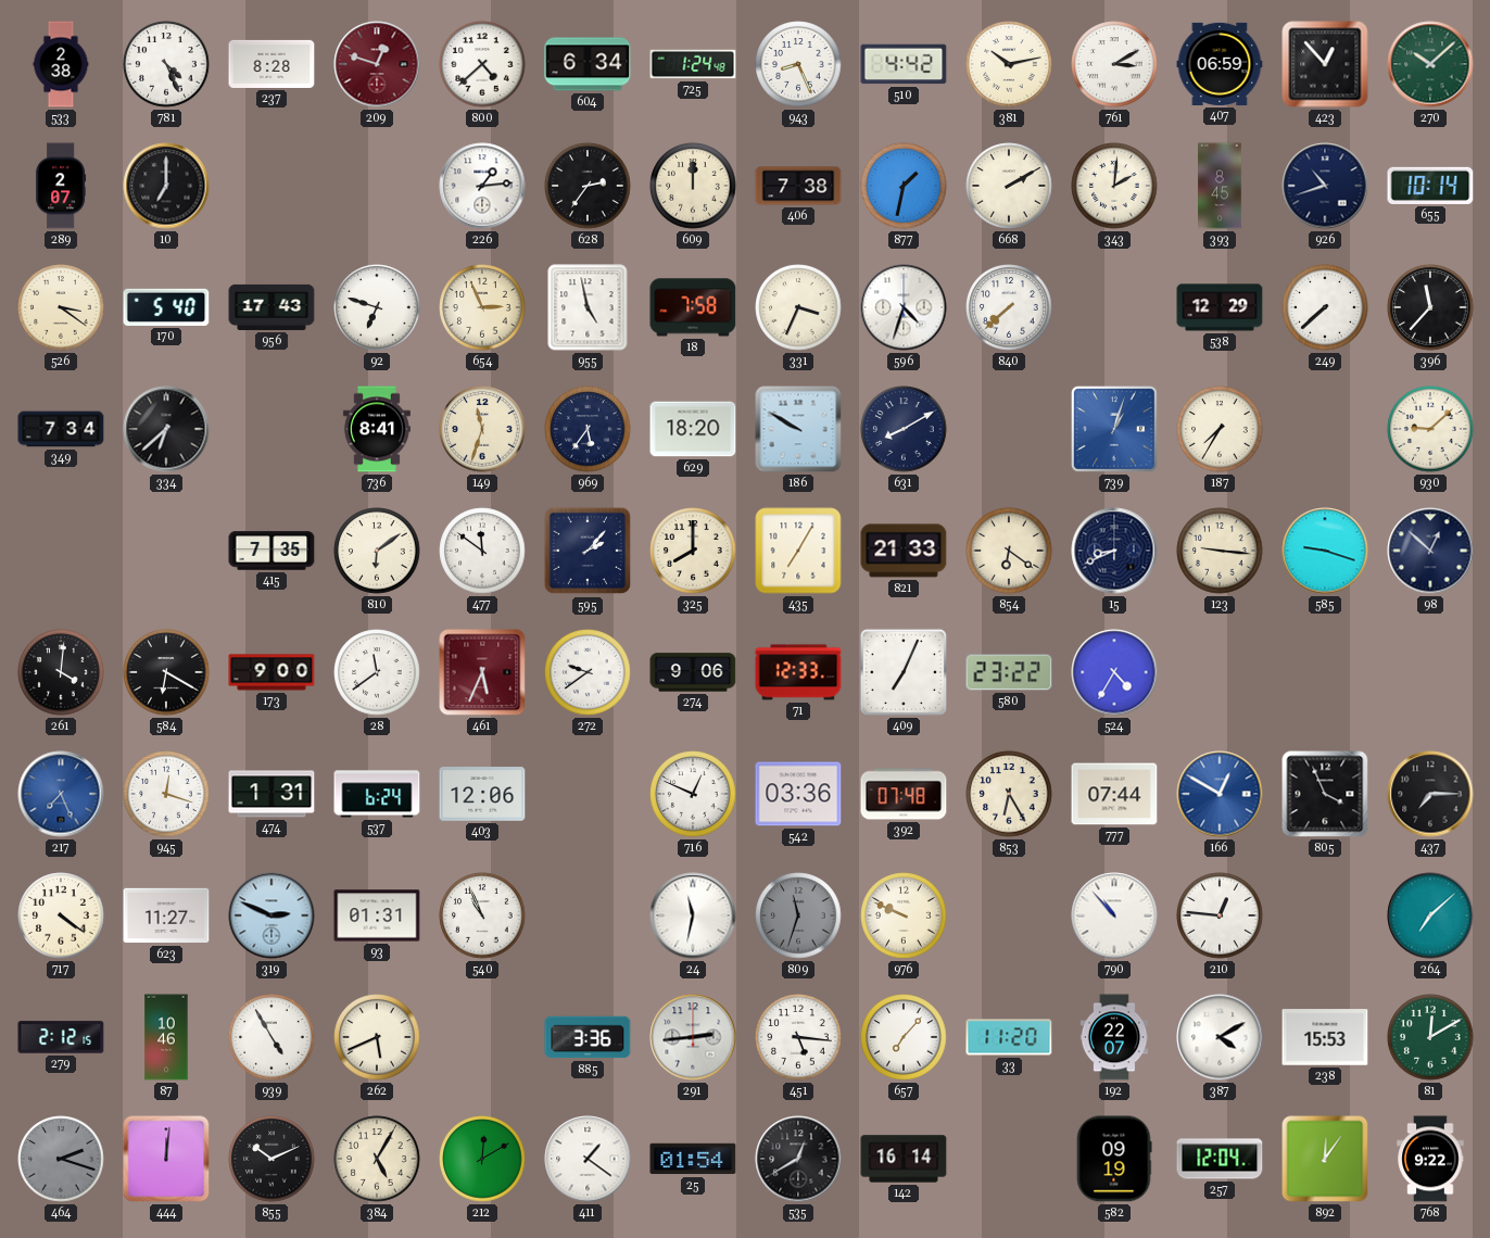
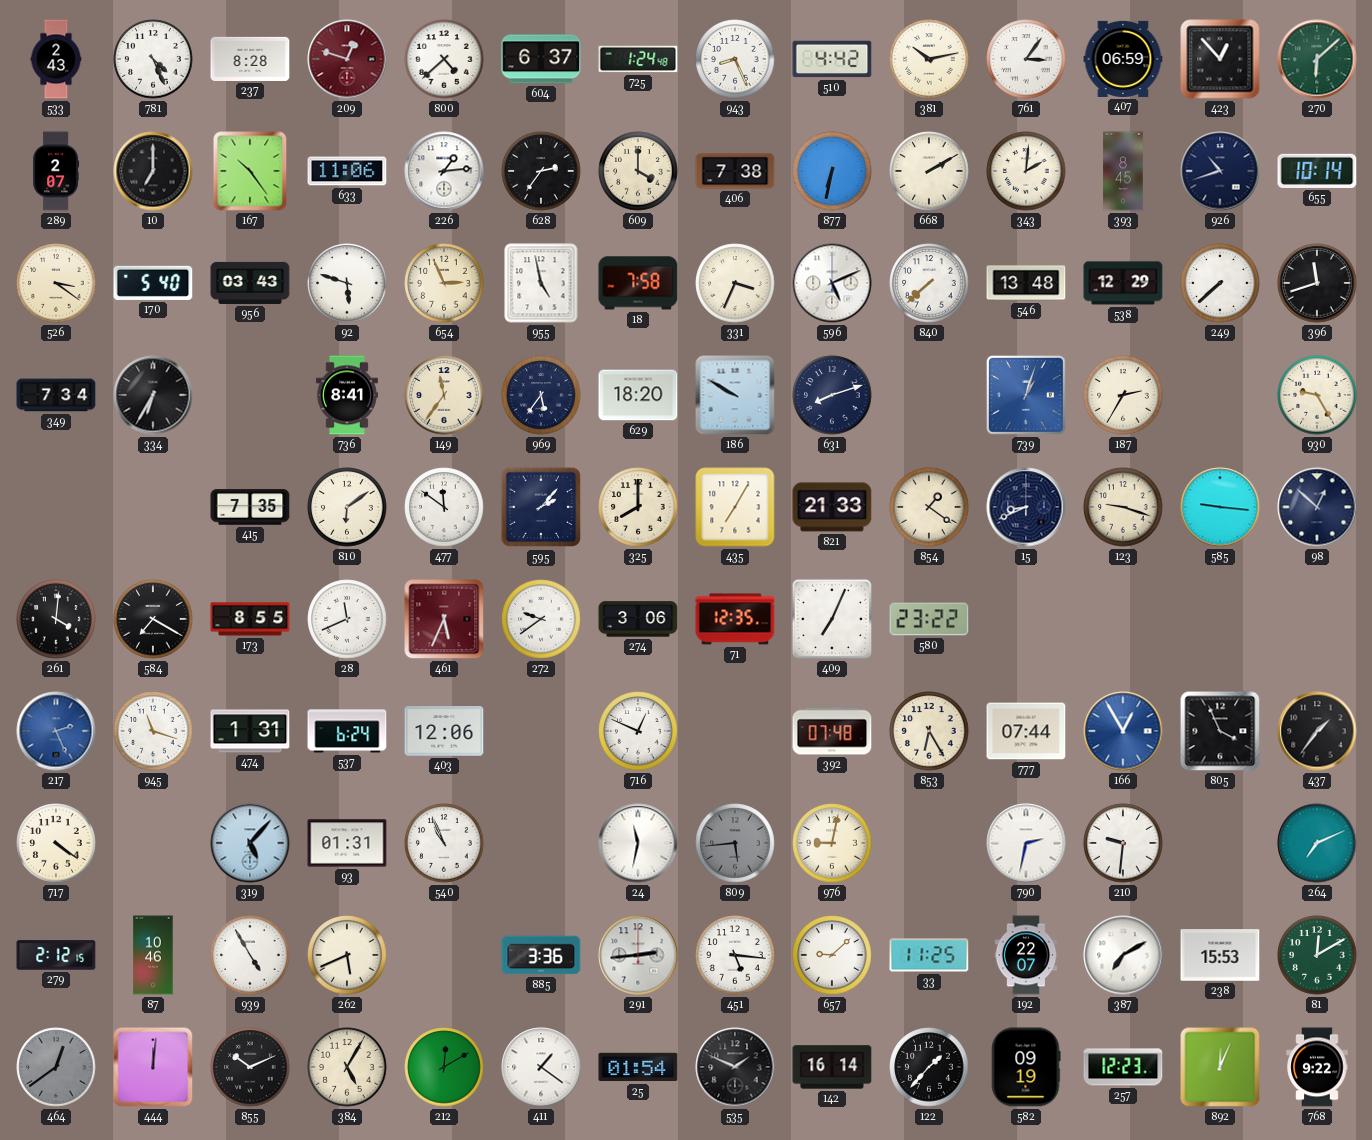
533: 2:38 -> 2:43 (56, 59)
604: 6:34 -> 6:37 (541, 59)
761: 3:10 -> 3:06 (1026, 59)
270: 10:08 -> 6:08 (1317, 59)
167: none -> 10:24 (250, 171)
633: none -> 11:06 (347, 171)
609: 12:00 -> 4:00 (638, 171)
877: 1:32 -> 6:32 (832, 171)
956: 17:43 -> 03:43 (250, 283)
92: 6:48 -> 5:48 (347, 283)
596: 4:33 -> 5:11 (832, 283)
546: none -> 13:48 (1026, 283)
396: 11:37 -> 11:42 (1317, 283)
334: 6:38 -> 6:35 (153, 395)
149: 11:33 -> 11:36 (444, 395)
631: 8:10 -> 8:12 (832, 395)
187: 7:35 -> 2:35 (1123, 395)
930: 9:08 -> 9:25 (1317, 395)
854: 6:21 -> 1:21 (929, 507)
123: 9:16 -> 9:18 (1123, 507)
585: 9:18 -> 9:16 (1220, 507)
584: 6:20 -> 7:20 (153, 619)
173: 9:00 -> 8:55 (250, 619)
28: 11:39 -> 11:41 (347, 619)
274: 9:06 -> 3:06 (638, 619)
71: 12:33 -> 12:35 (735, 619)
524: 4:35 -> none (1114, 672)
217: 7:26 -> 2:26 (56, 731)
945: 12:18 -> 11:18 (153, 731)
542: 03:36 -> none (798, 794)
166: 12:50 -> 12:55 (1123, 731)
437: 7:15 -> 1:36 (1317, 731)
623: 11:27 -> none (166, 915)
319: 2:49 -> 5:07 (250, 843)
809: 11:33 -> 5:44 (735, 843)
976: 9:49 -> 9:02 (832, 843)
790: 10:53 -> 2:32 (1026, 843)
210: 12:46 -> 9:31 (1123, 843)
264: 7:08 -> 7:11 (1317, 843)
657: 7:07 -> 9:08 (832, 955)
33: 11:20 -> 11:25 (929, 955)
387: 4:10 -> 7:10 (1123, 955)
464: 2:18 -> 12:39 (56, 1067)
535: 12:40 -> 1:49 (735, 1067)
122: none -> 1:37 (929, 1067)
257: 12:04 -> 12:23 (1123, 1067)
892: 12:06 -> 12:04 (1220, 1067)
